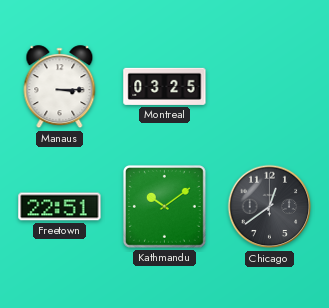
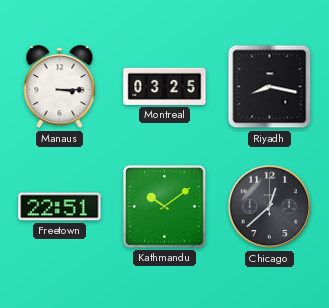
Riyadh: none -> 8:17 (270, 87)
Chicago: 12:39 -> 12:38 (270, 207)
